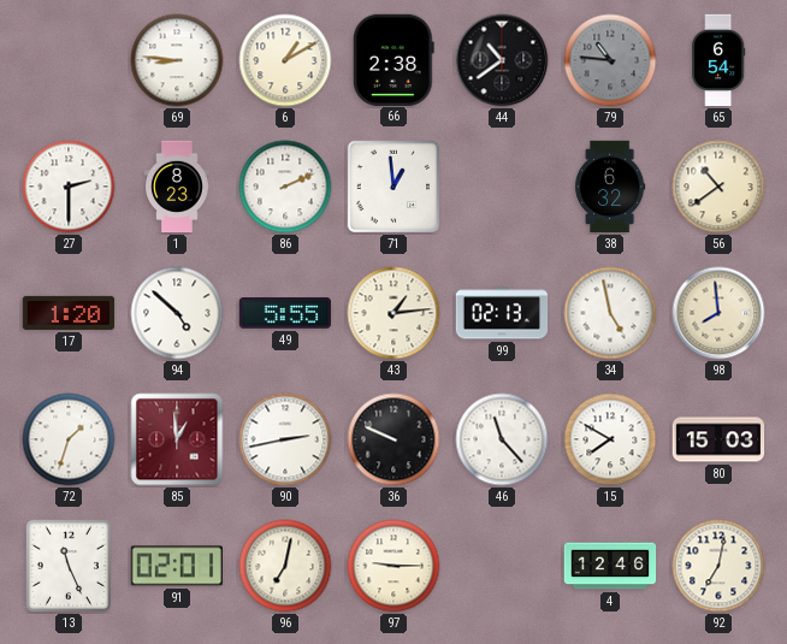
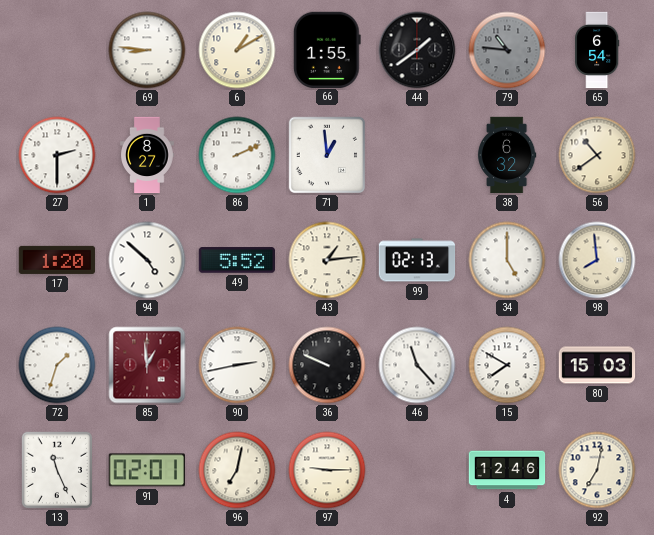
66: 2:38 -> 1:55 (327, 49)
44: 10:39 -> 1:39 (417, 50)
1: 8:23 -> 8:27 (147, 155)
49: 5:55 -> 5:52 (236, 260)
34: 4:58 -> 5:00 (507, 260)
